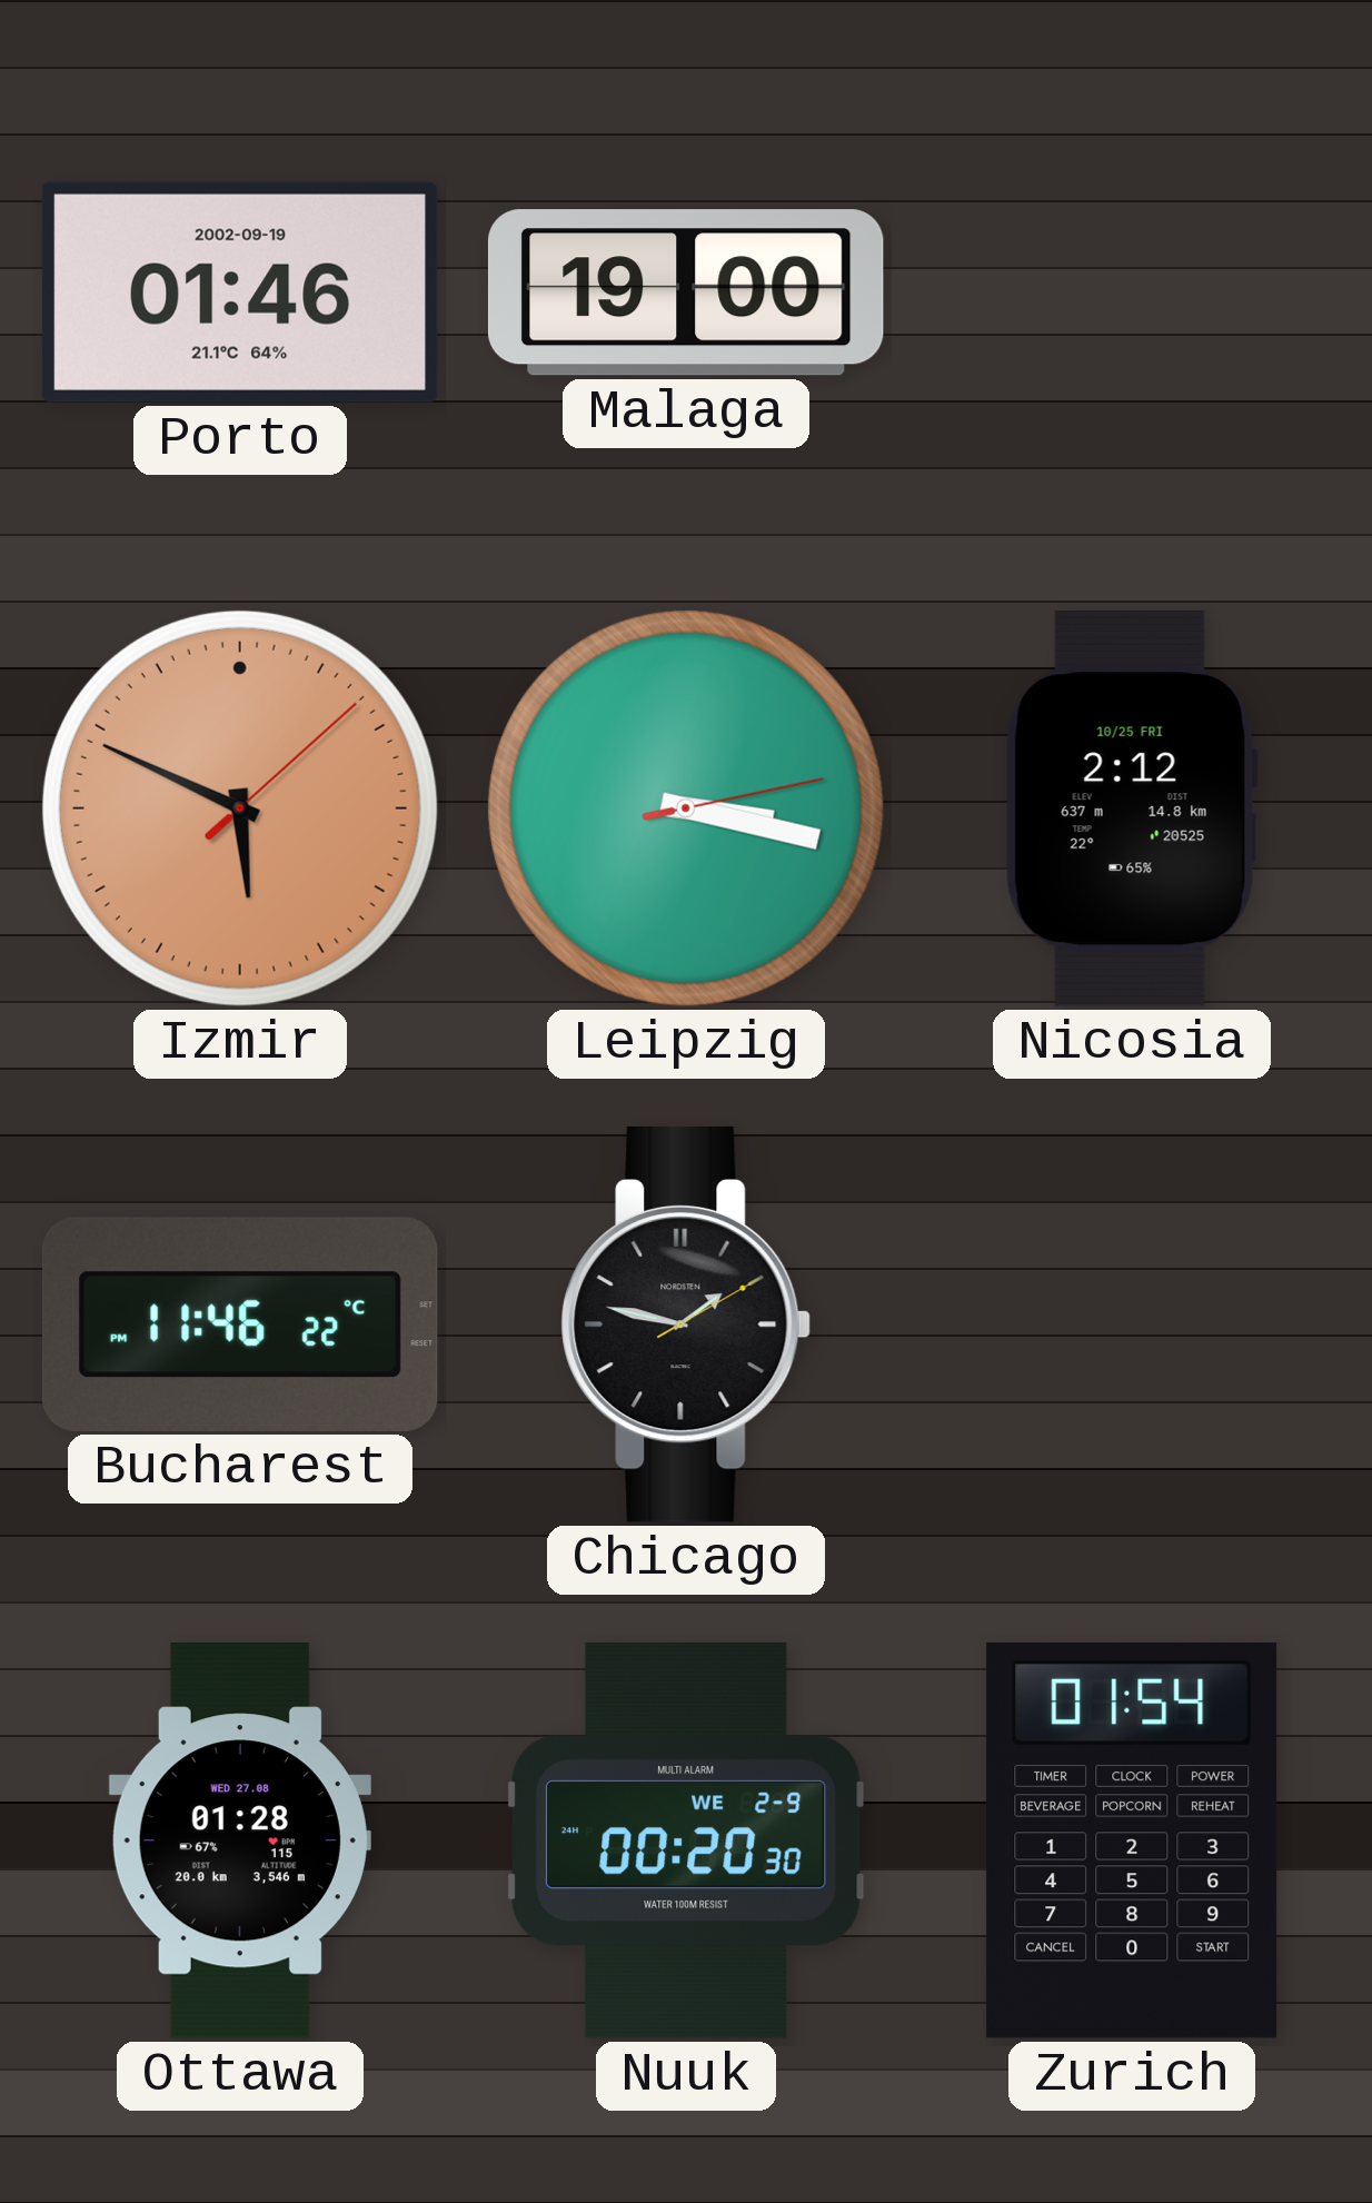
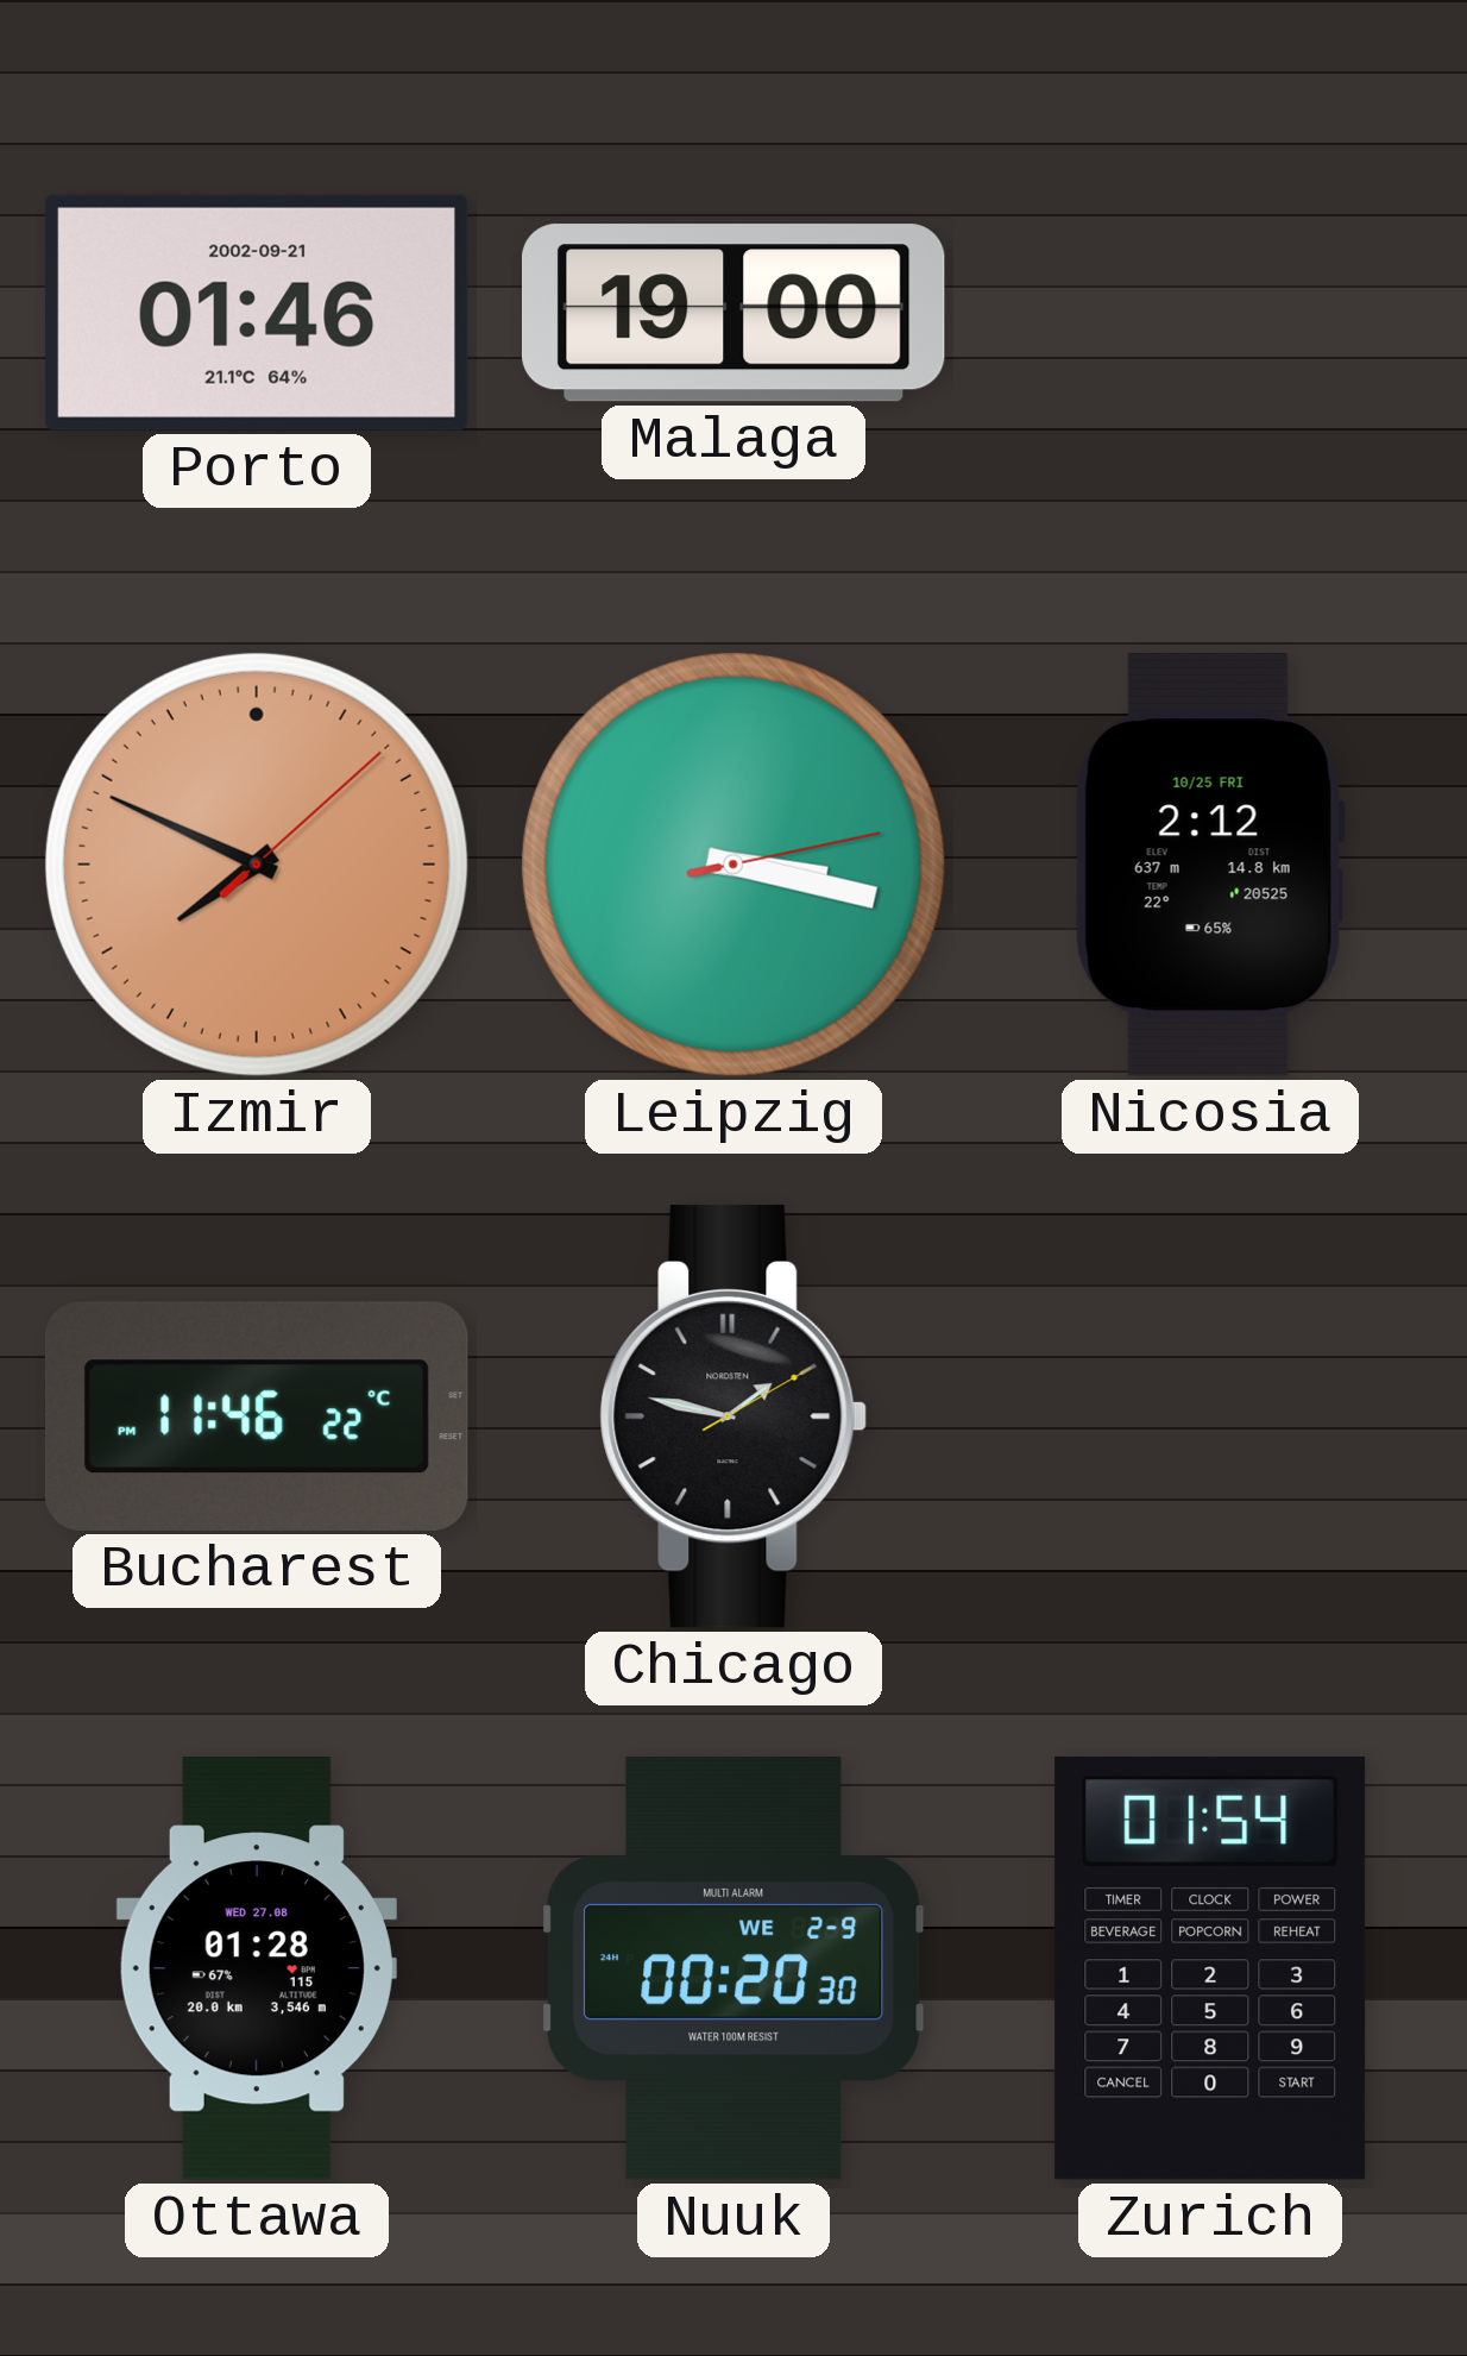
Porto date: 2002-09-19 -> 2002-09-21 (257, 313)
Izmir: 5:49 -> 7:49 (257, 865)
